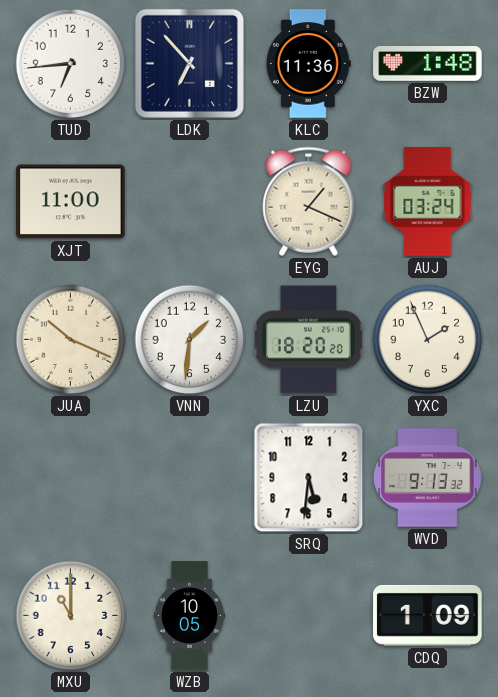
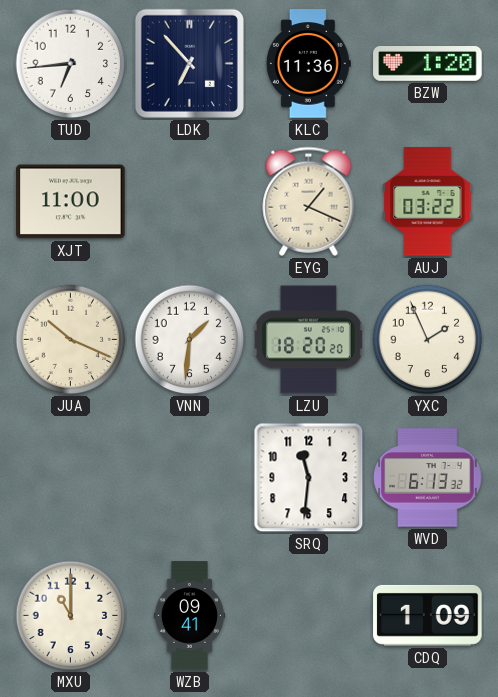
BZW: 1:48 -> 1:20 (428, 64)
AUJ: 03:24 -> 03:22 (428, 202)
SRQ: 5:31 -> 11:31 (309, 478)
WVD: 9:13 -> 6:13 (428, 478)
WZB: 10:05 -> 09:41 (189, 616)
